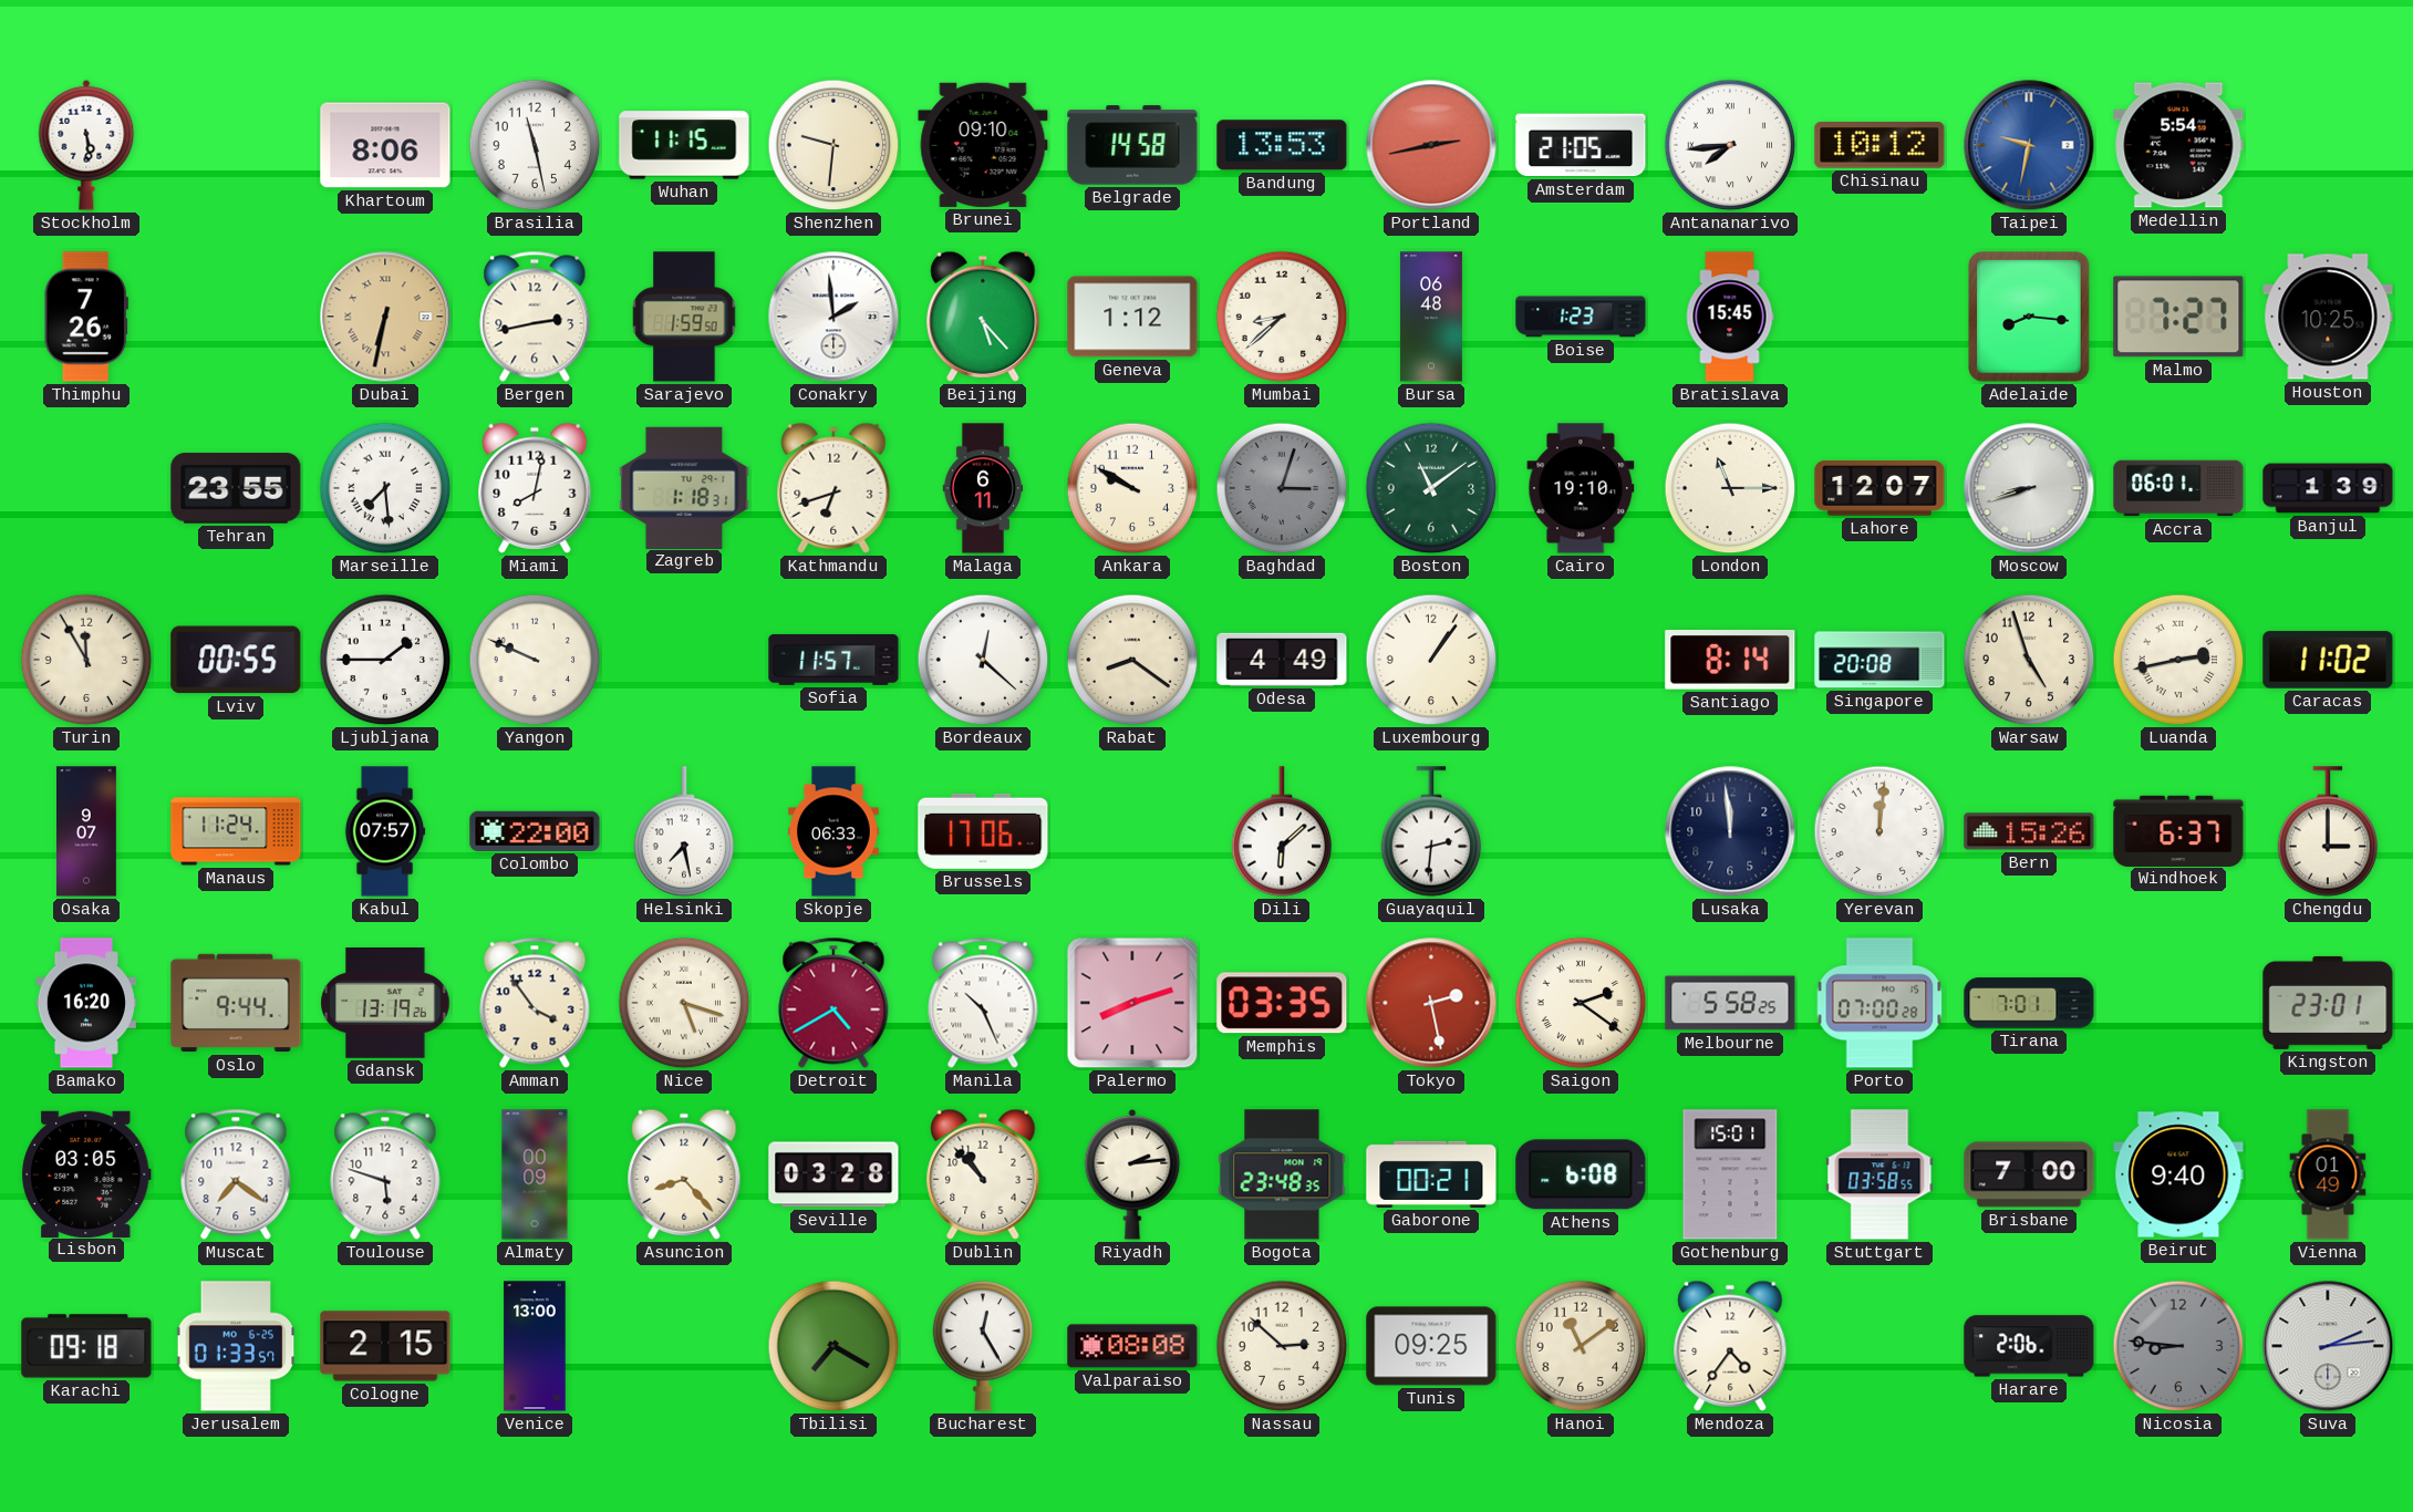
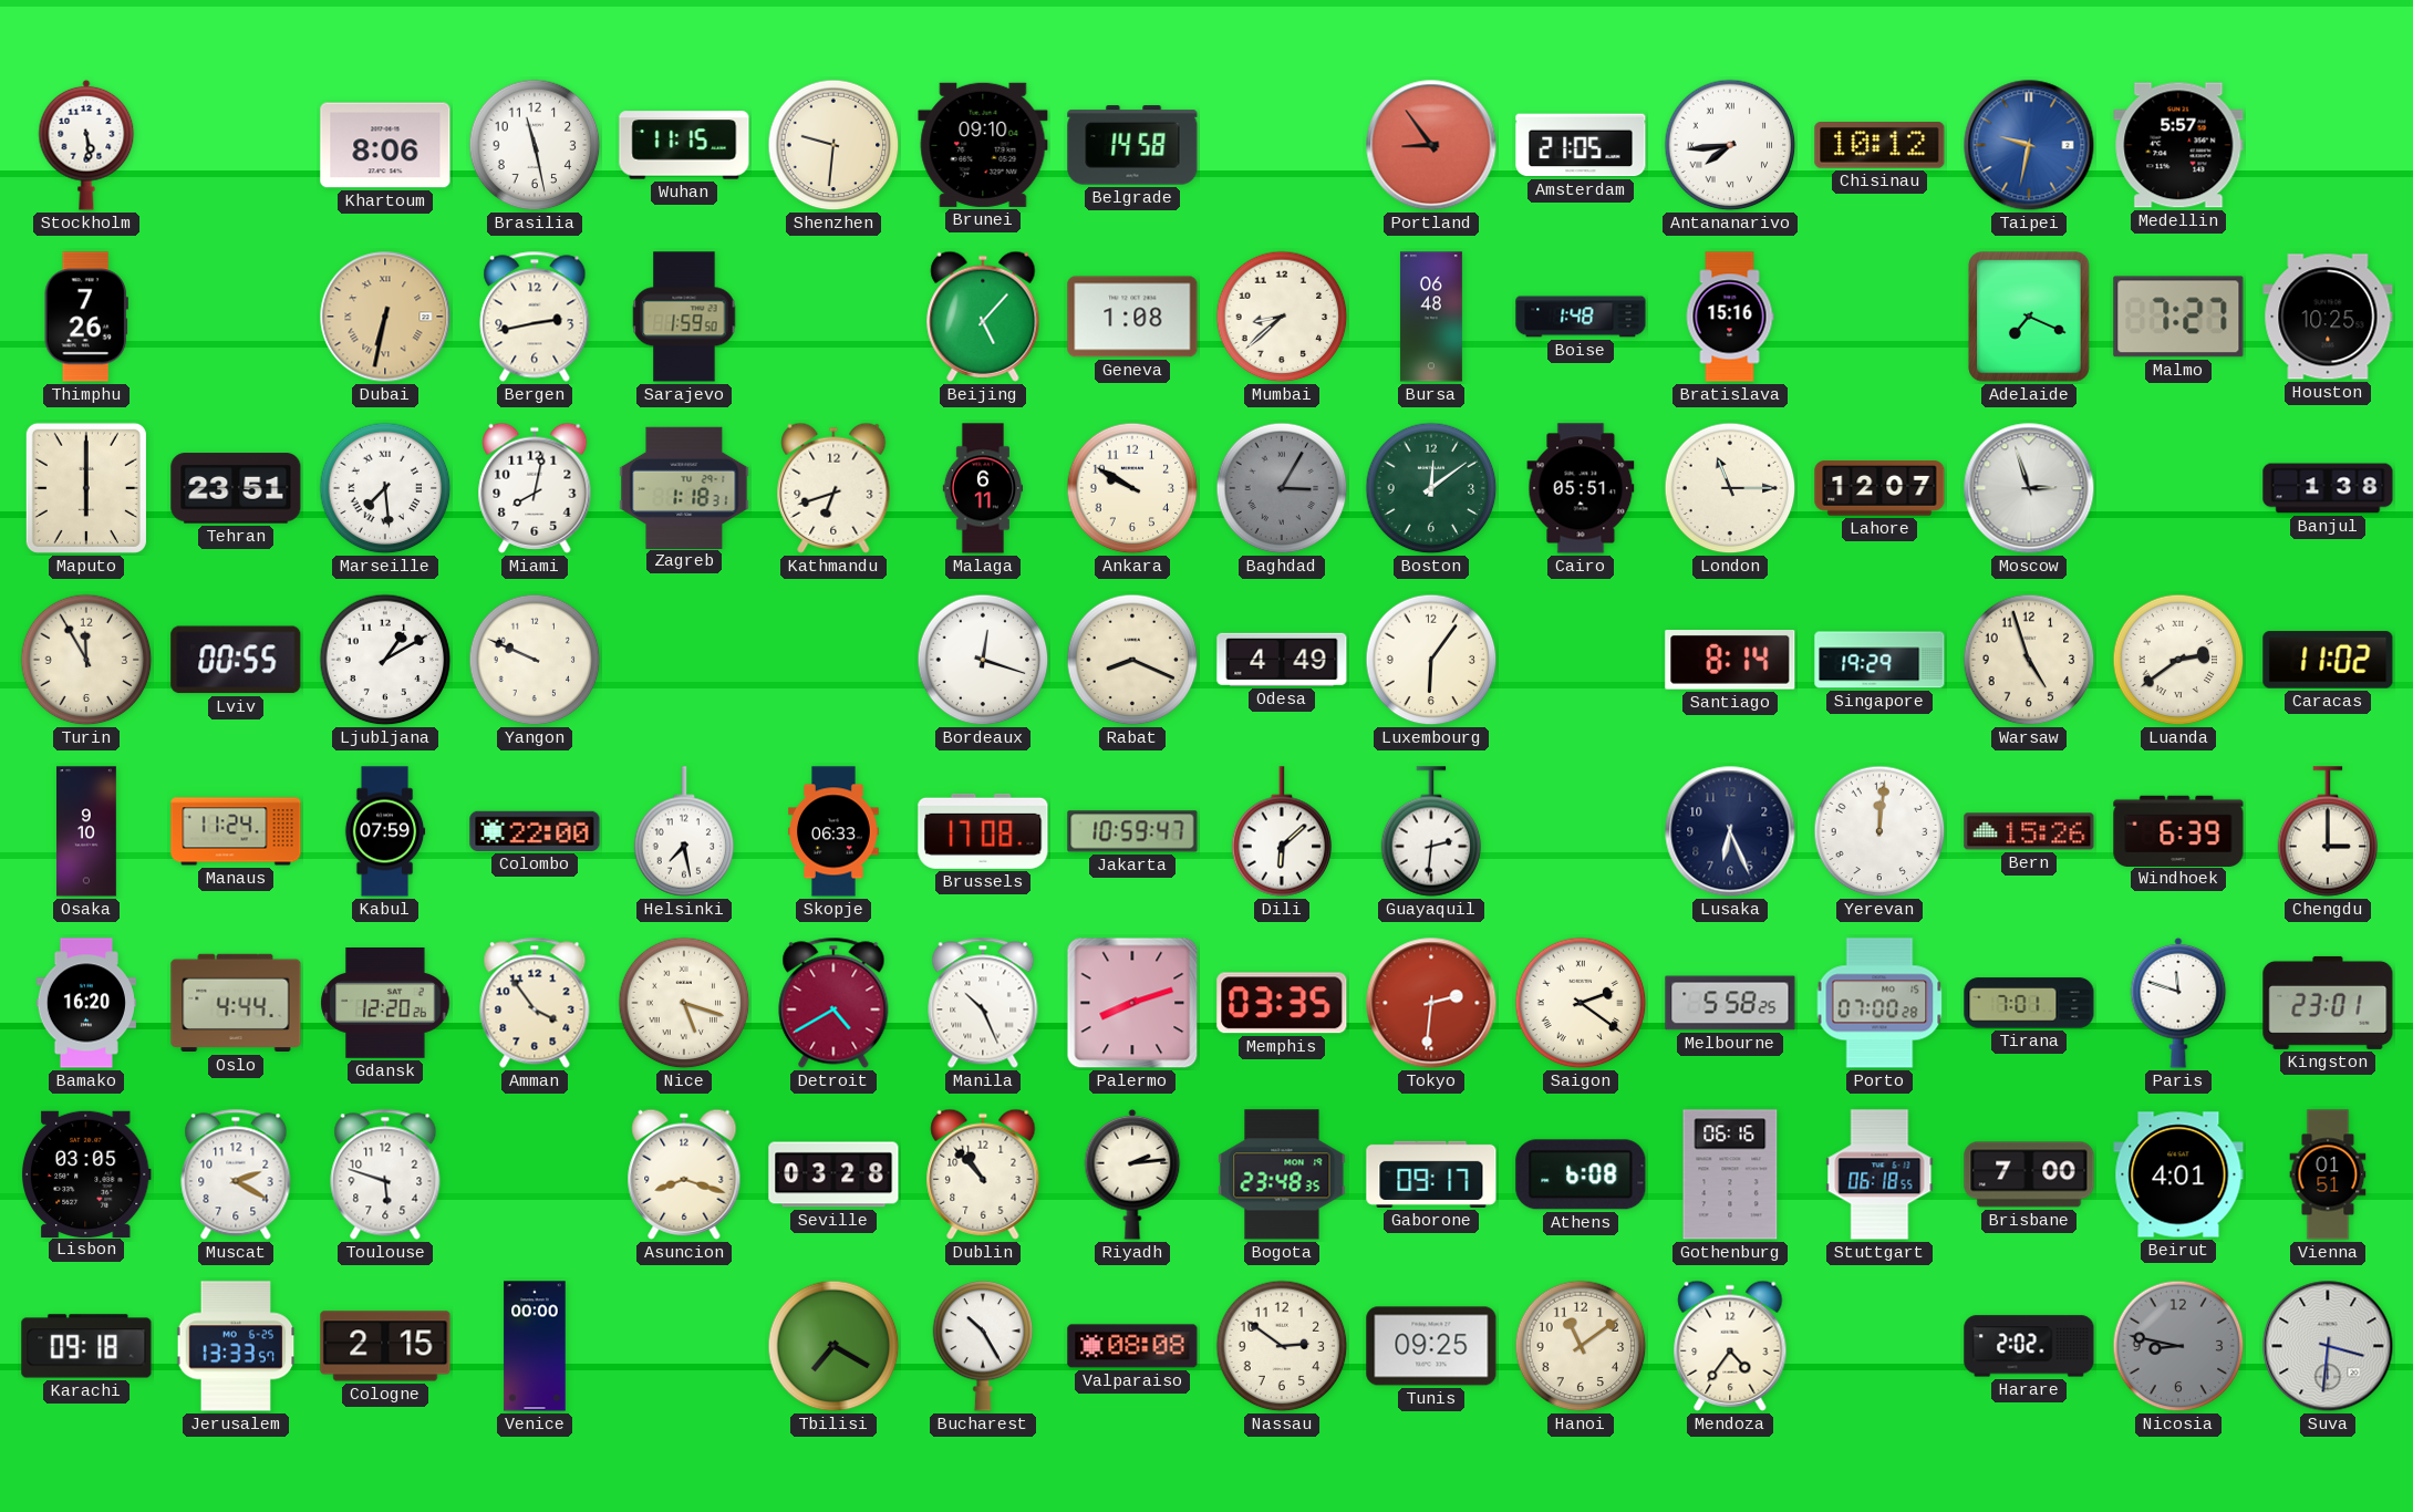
Bandung: 13:53 -> none (1282, 145)
Portland: 2:43 -> 8:54 (1431, 145)
Medellin: 5:54 -> 5:57 (2178, 145)
Conakry: 1:59 -> none (833, 317)
Beijing: 5:23 -> 5:07 (983, 317)
Geneva: 1:12 -> 1:08 (1132, 317)
Boise: 1:23 -> 1:48 (1581, 317)
Bratislava: 15:45 -> 15:16 (1730, 317)
Adelaide: 8:16 -> 7:19 (2029, 317)
Maputo: none -> 6:00 (86, 488)
Tehran: 23:55 -> 23:51 (236, 488)
Baghdad: 3:03 -> 3:05 (1282, 488)
Boston: 11:09 -> 12:09 (1431, 488)
Cairo: 19:10 -> 05:51 (1581, 488)
Moscow: 8:42 -> 2:57 (2029, 488)
Accra: 06:01 -> none (2178, 488)
Banjul: 1:39 -> 1:38 (2328, 488)
Ljubljana: 1:45 -> 1:10 (385, 660)
Sofia: 11:57 -> none (833, 660)
Bordeaux: 12:22 -> 12:18 (983, 660)
Rabat: 8:21 -> 8:19 (1132, 660)
Luxembourg: 1:06 -> 6:06 (1431, 660)
Singapore: 20:08 -> 19:29 (1879, 660)
Luanda: 2:43 -> 2:39 (2178, 660)
Osaka: 9:07 -> 9:10 (87, 831)
Kabul: 07:57 -> 07:59 (385, 831)
Brussels: 17:06 -> 17:08 (983, 831)
Jakarta: none -> 10:59 (1132, 831)
Lusaka: 11:59 -> 6:26 (1730, 831)
Windhoek: 6:37 -> 6:39 (2178, 830)
Oslo: 9:44 -> 4:44 (236, 1003)
Gdansk: 13:19 -> 12:20 (385, 1004)
Tokyo: 2:28 -> 2:31 (1431, 1003)
Paris: none -> 11:48 (2178, 1003)
Muscat: 7:21 -> 2:20 (236, 1174)
Almaty: 00:09 -> none (535, 1174)
Asuncion: 8:23 -> 8:18 (684, 1174)
Gaborone: 00:21 -> 09:17 (1431, 1174)
Gothenburg: 15:01 -> 06:16 (1730, 1174)
Stuttgart: 03:58 -> 06:18 (1879, 1174)
Beirut: 9:40 -> 4:01 (2178, 1174)
Vienna: 01:49 -> 01:51 (2328, 1174)
Jerusalem: 01:33 -> 13:33 (236, 1346)
Venice: 13:00 -> 00:00 (535, 1346)
Bucharest: 12:25 -> 10:25 (983, 1346)
Nassau: 2:52 -> 2:51 (1282, 1346)
Harare: 2:06 -> 2:02 (2029, 1346)
Nicosia: 8:46 -> 8:47 (2178, 1346)
Suva: 2:14 -> 3:31 (2328, 1346)
